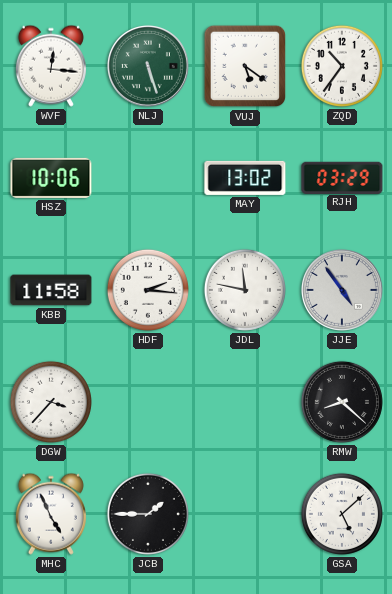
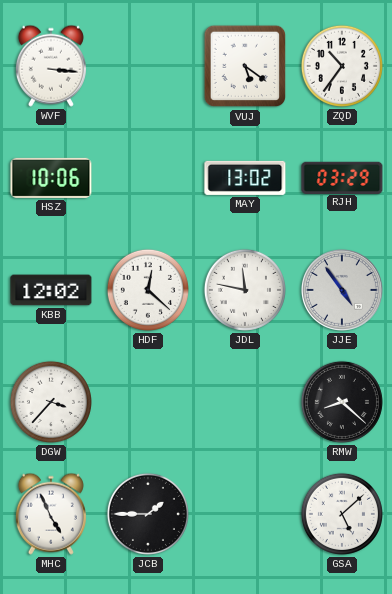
WVF: 12:16 -> 3:16 (51, 66)
NLJ: 5:27 -> none (148, 66)
KBB: 11:58 -> 12:02 (51, 290)
HDF: 2:16 -> 12:22 (148, 290)
